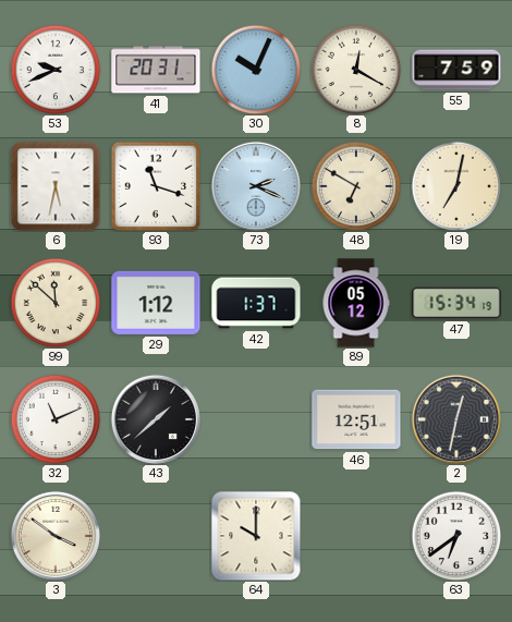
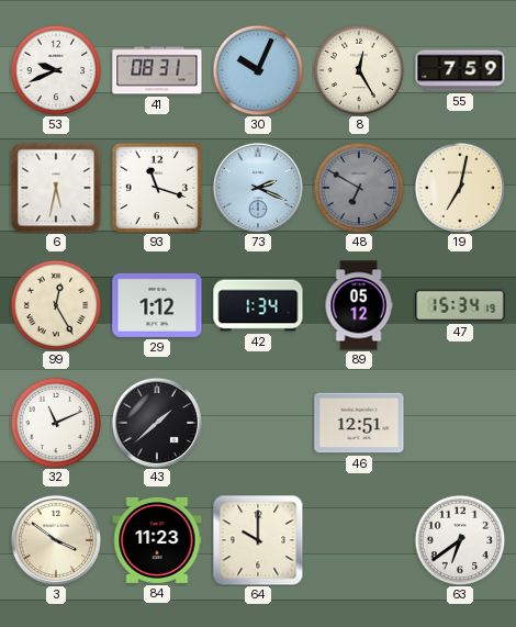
41: 20:31 -> 08:31 (157, 70)
8: 12:20 -> 12:25 (359, 70)
48 dial: cream -> grey (359, 188)
99: 11:52 -> 12:25 (56, 305)
42: 1:37 -> 1:34 (258, 305)
2: 12:32 -> none (456, 419)
84: none -> 11:23 (157, 540)
